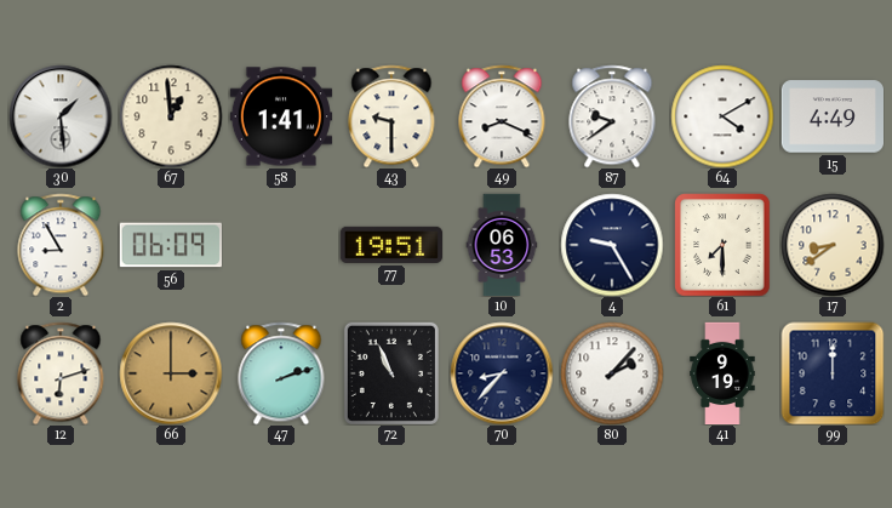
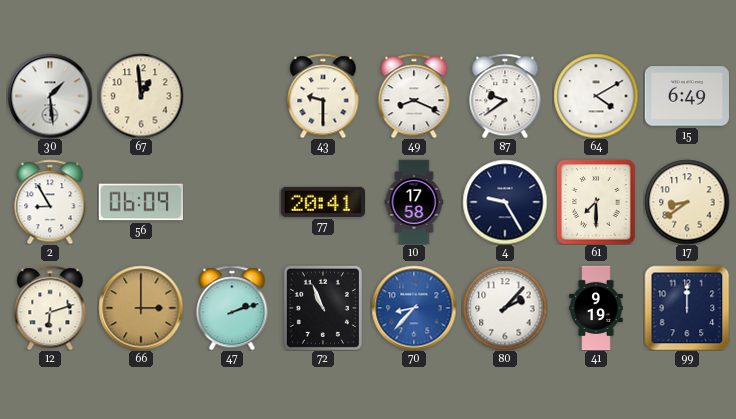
58: 1:41 -> none (280, 116)
15: 4:49 -> 6:49 (686, 96)
77: 19:51 -> 20:41 (322, 202)
10: 06:53 -> 17:58 (414, 202)
70 dial: navy -> blue (414, 308)
